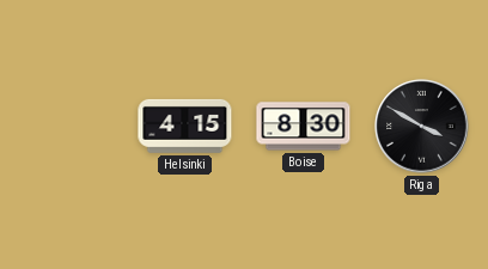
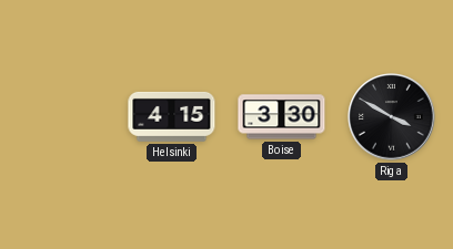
Boise: 8:30 -> 3:30 (282, 117)
